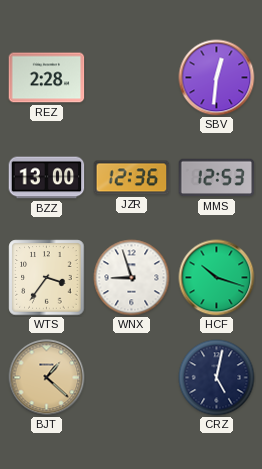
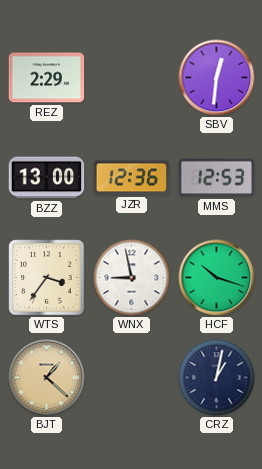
REZ: 2:28 -> 2:29 (47, 78)
WNX: 8:57 -> 8:58 (132, 278)
CRZ: 5:02 -> 1:02 (217, 378)
